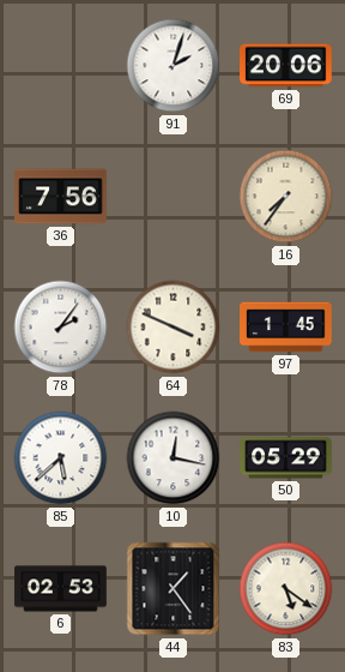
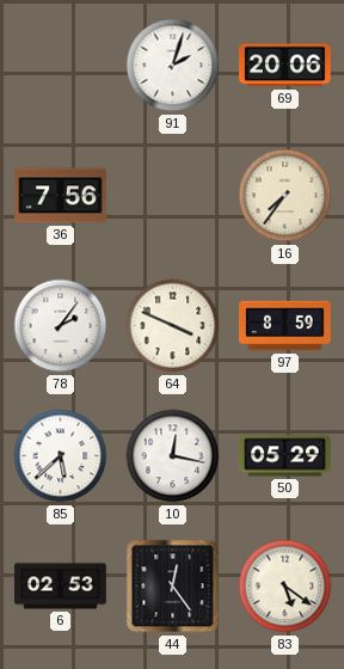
97: 1:45 -> 8:59 (285, 326)
44: 1:24 -> 12:24 (173, 587)
